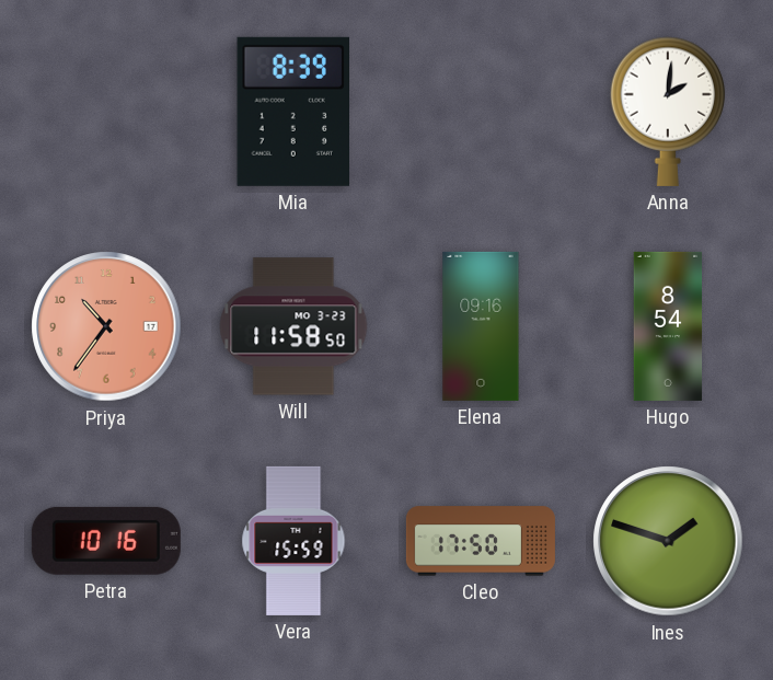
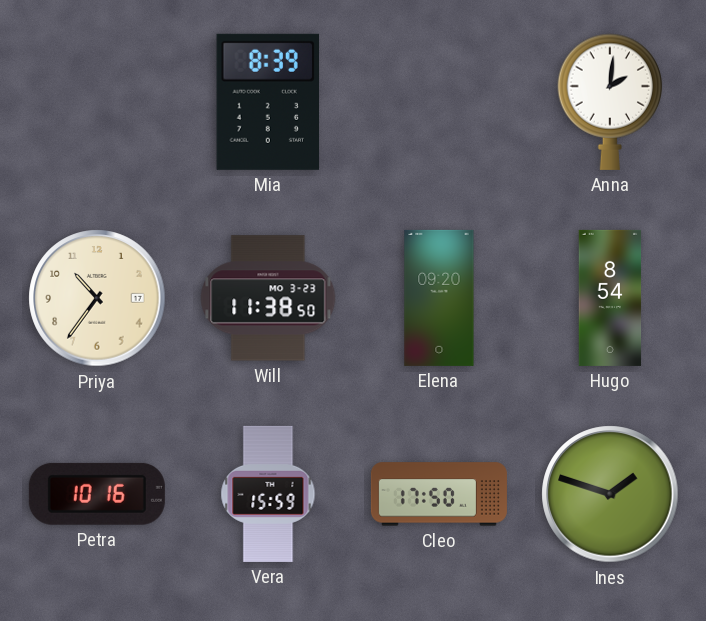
Priya dial: salmon -> cream (97, 298)
Will: 11:58 -> 11:38 (268, 298)
Elena: 09:16 -> 09:20 (439, 298)
